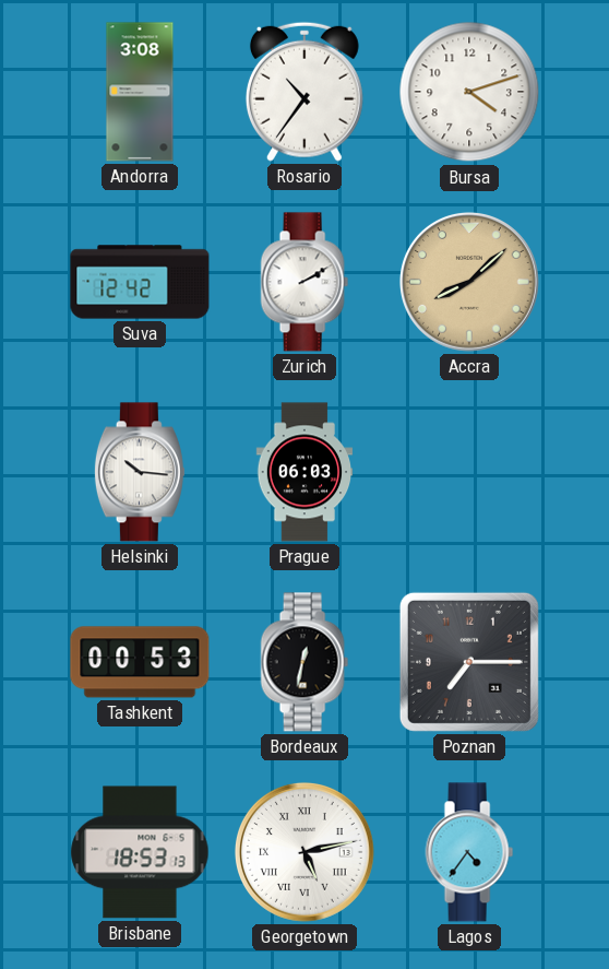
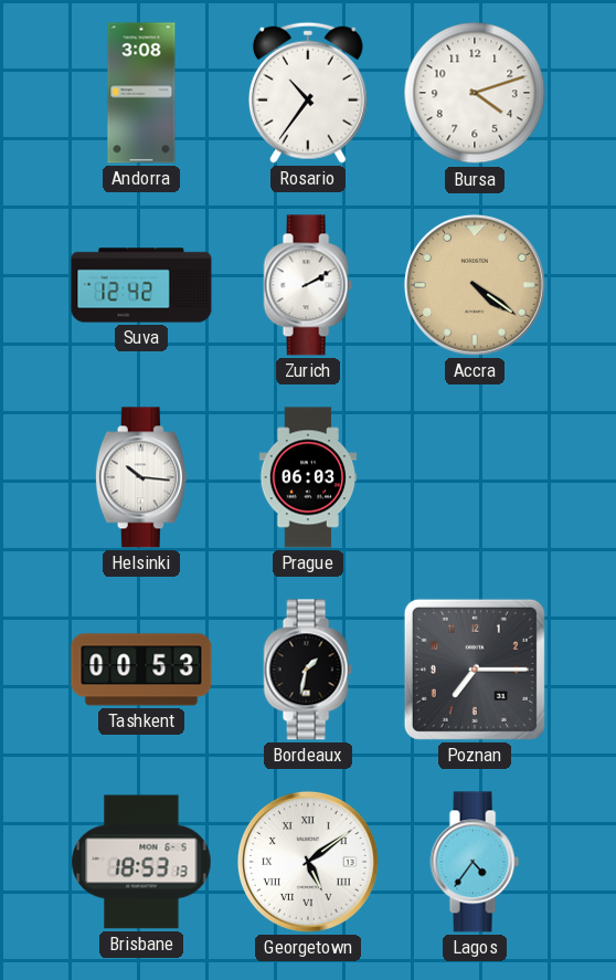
Accra: 8:08 -> 4:21 (475, 285)
Bordeaux: 12:32 -> 1:32 (308, 670)
Georgetown: 5:13 -> 5:09 (308, 862)
